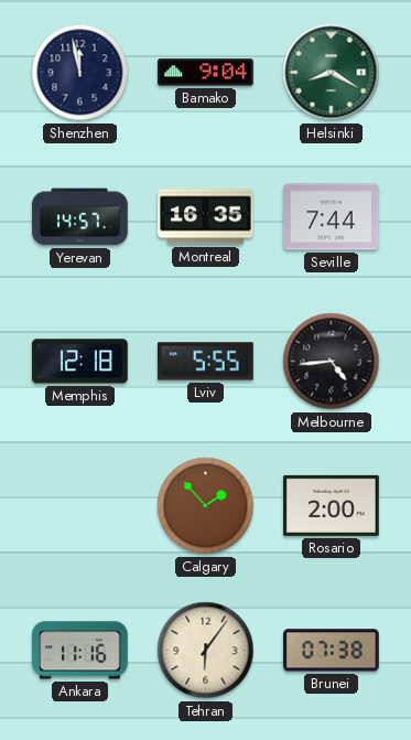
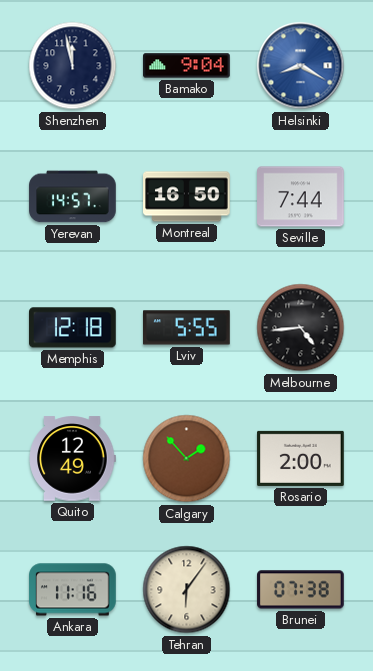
Helsinki dial: green -> blue (301, 66)
Montreal: 16:35 -> 16:50 (187, 197)
Quito: none -> 12:49 (72, 459)
